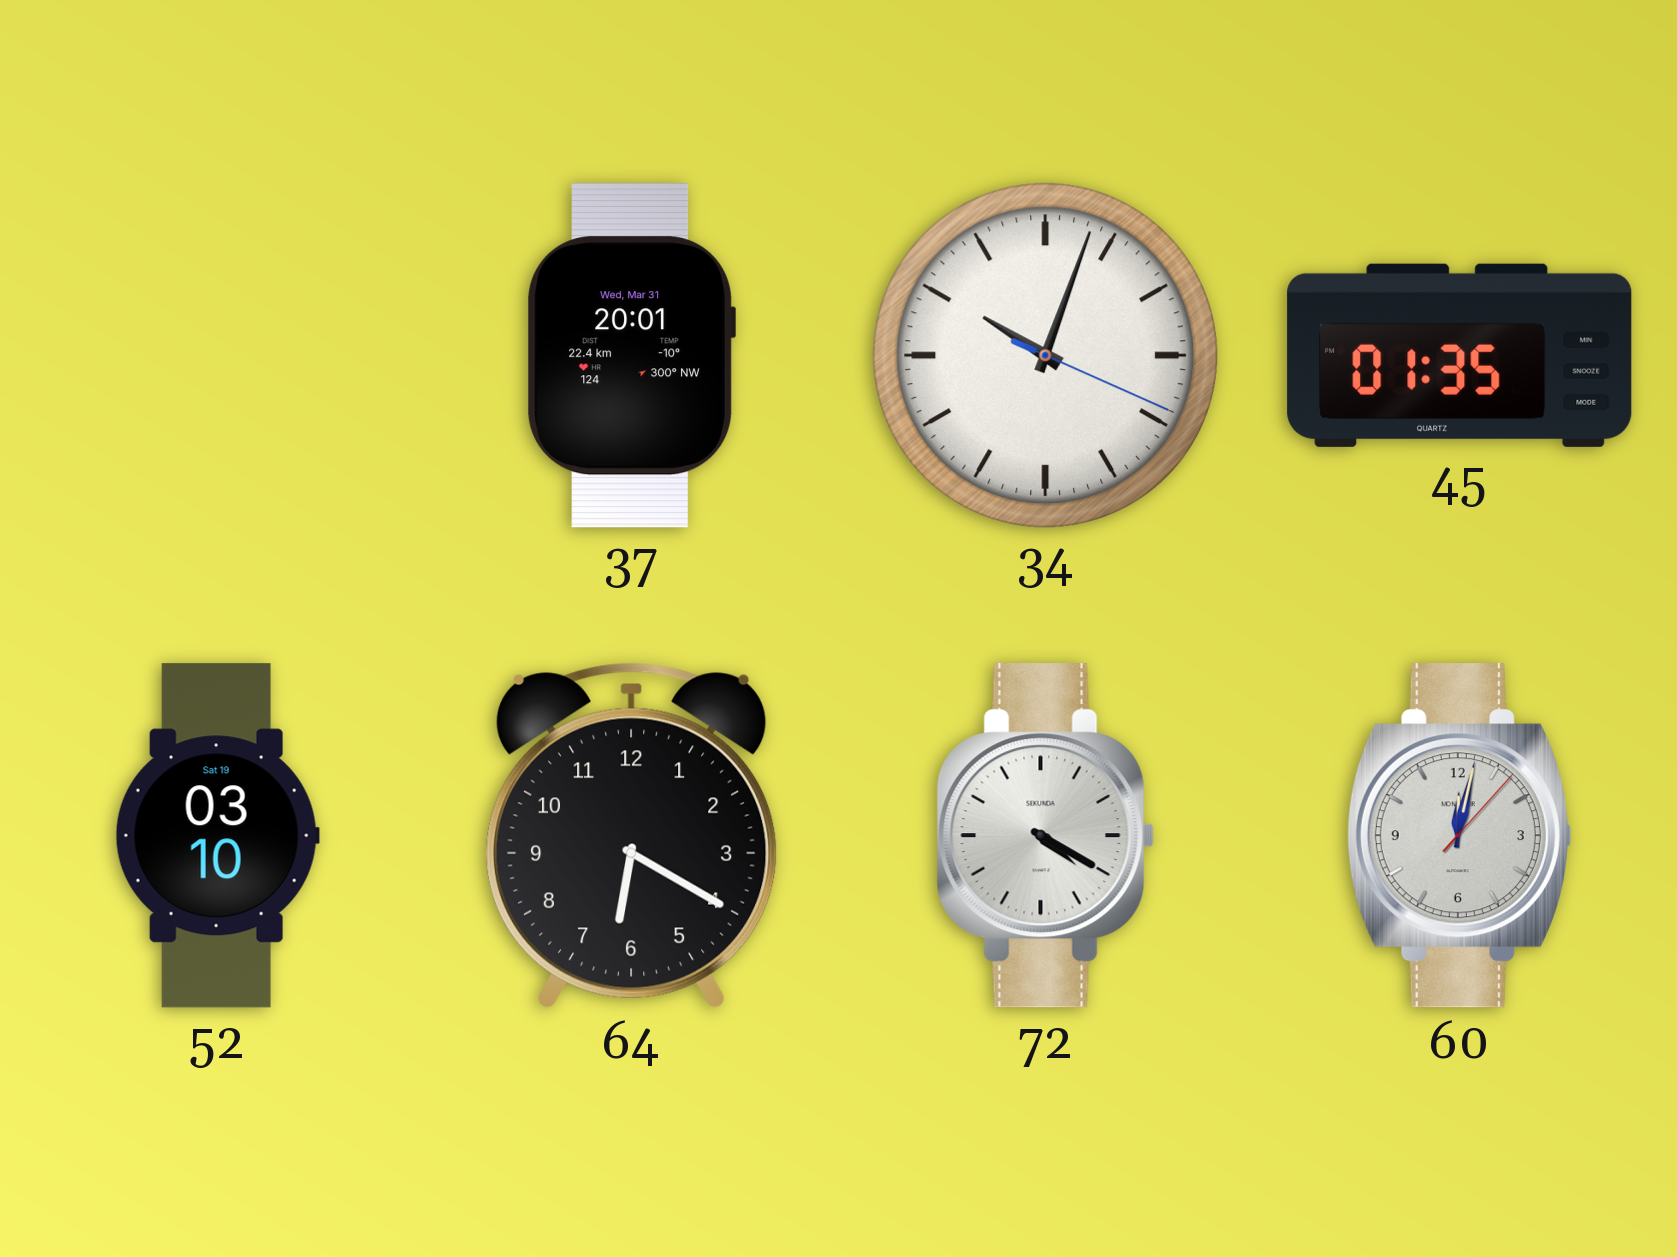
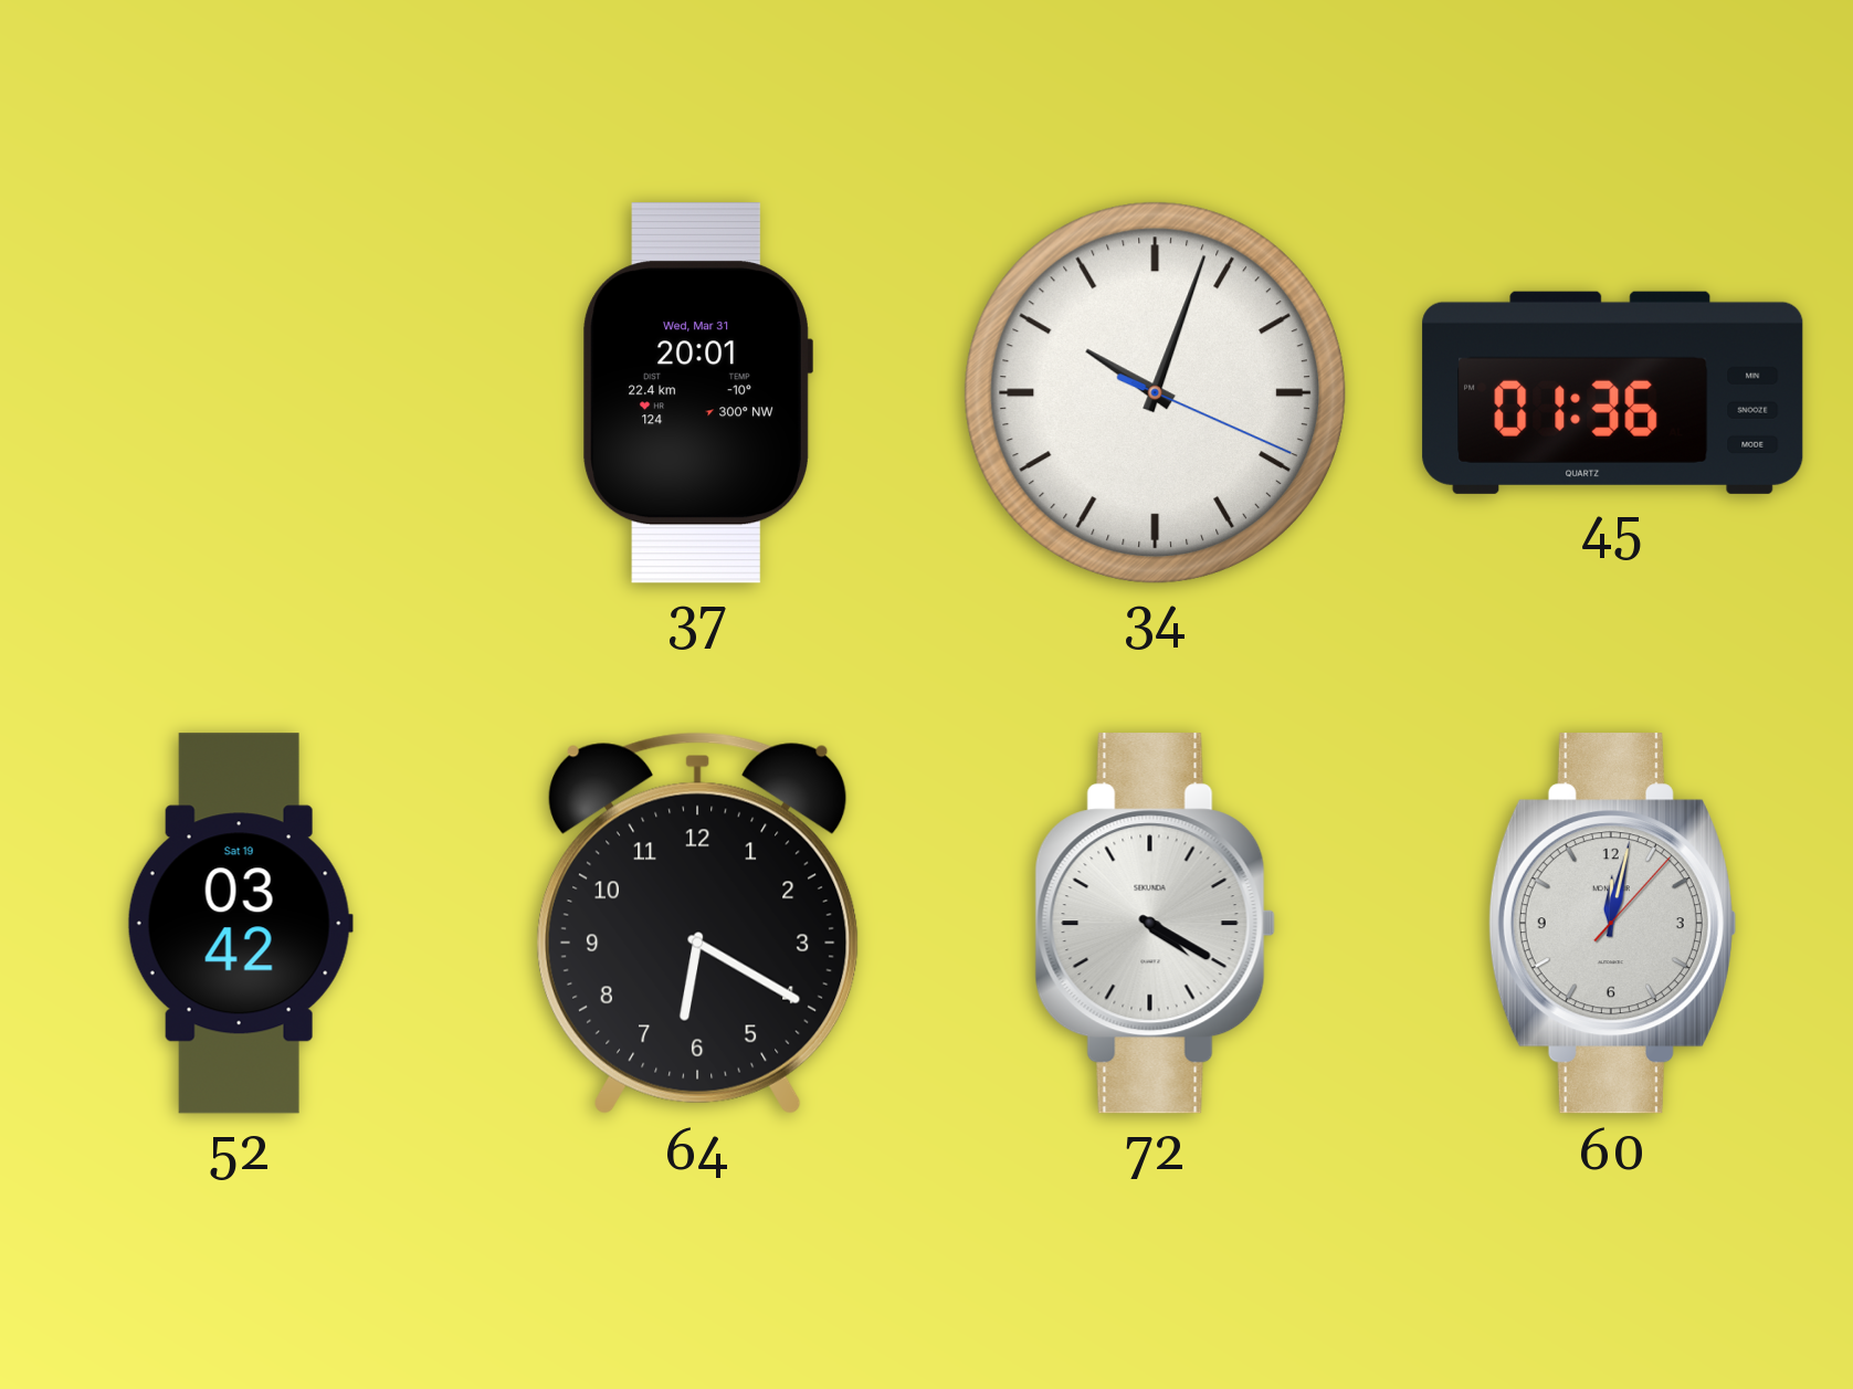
45: 01:35 -> 01:36 (1613, 392)
52: 03:10 -> 03:42 (240, 924)
